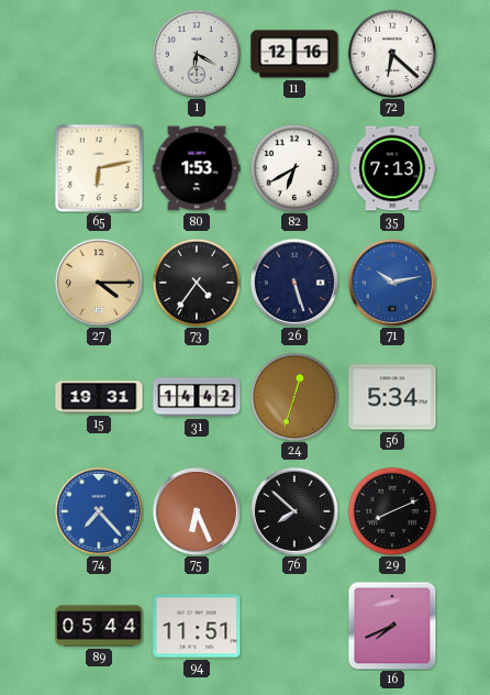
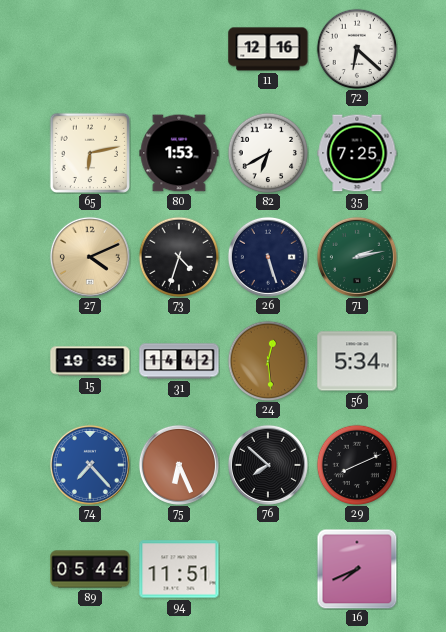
1: 6:20 -> none (197, 54)
35: 7:13 -> 7:25 (357, 153)
27: 4:15 -> 4:11 (90, 257)
73: 4:36 -> 4:33 (179, 257)
71: 10:13 -> 2:13 (357, 257)
71 dial: blue -> green (357, 257)
15: 19:31 -> 19:35 (90, 361)
24: 12:33 -> 12:29 (268, 361)
